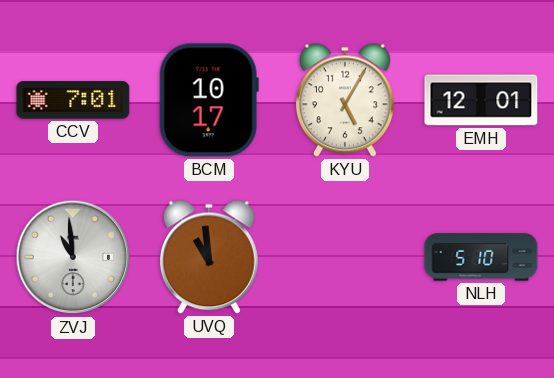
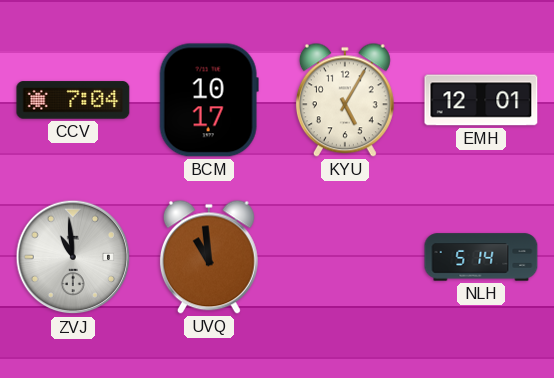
CCV: 7:01 -> 7:04 (73, 100)
NLH: 5:10 -> 5:14 (481, 257)
